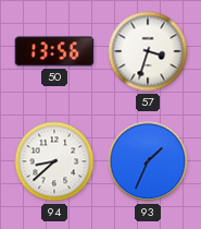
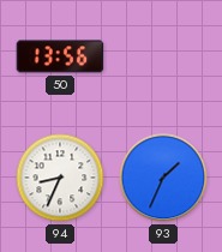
57: 3:33 -> none (148, 51)
94: 8:38 -> 8:34 (60, 178)
